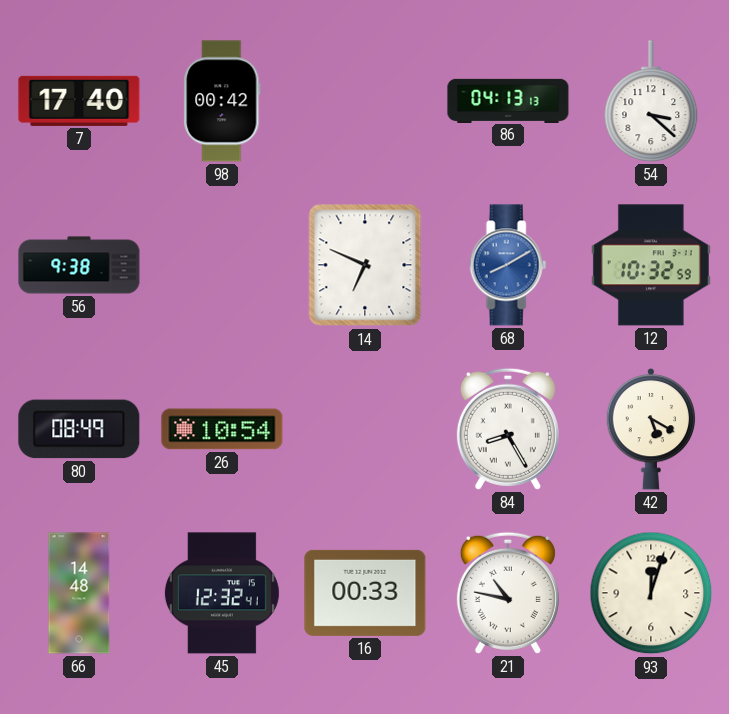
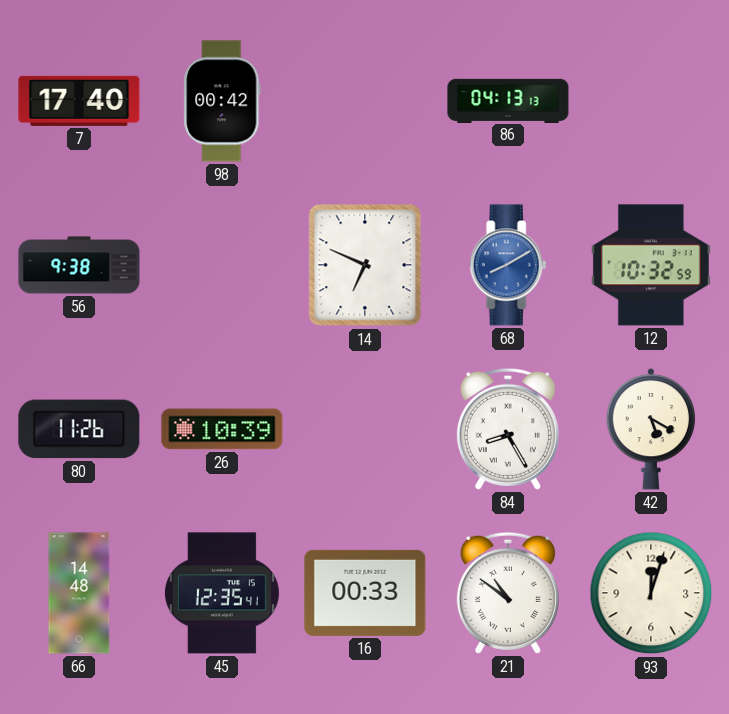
54: 3:22 -> none (651, 101)
80: 08:49 -> 11:26 (79, 429)
26: 10:54 -> 10:39 (222, 429)
45: 12:32 -> 12:35 (222, 593)
21: 10:47 -> 10:51 (508, 593)
